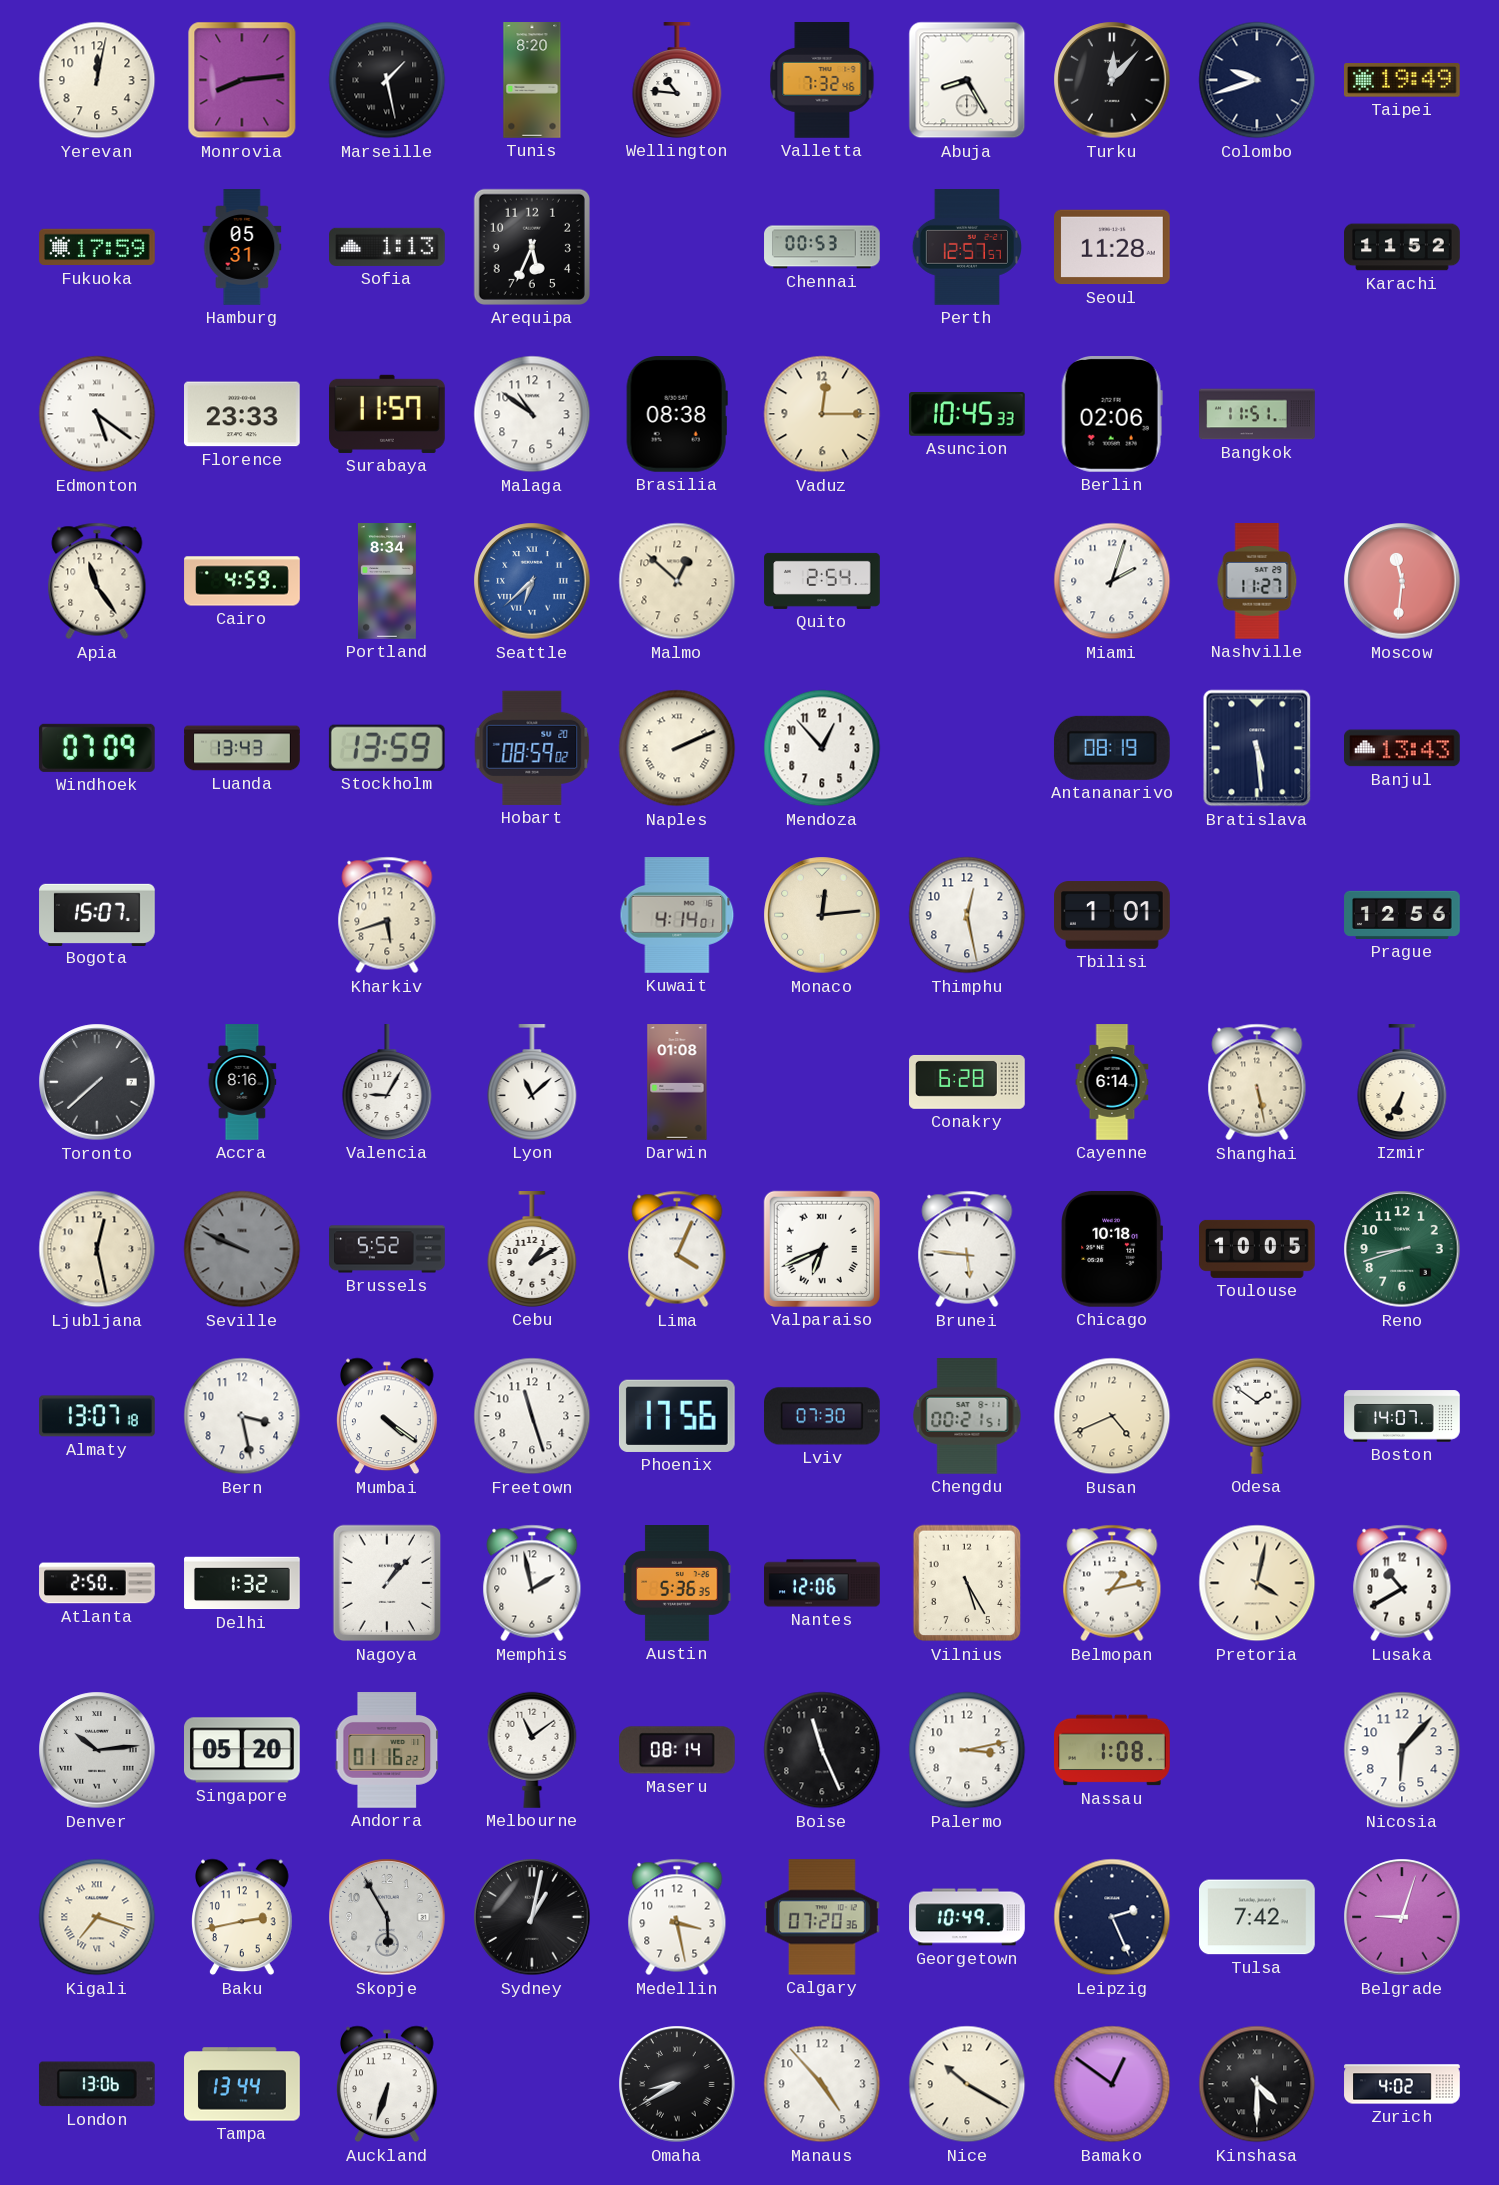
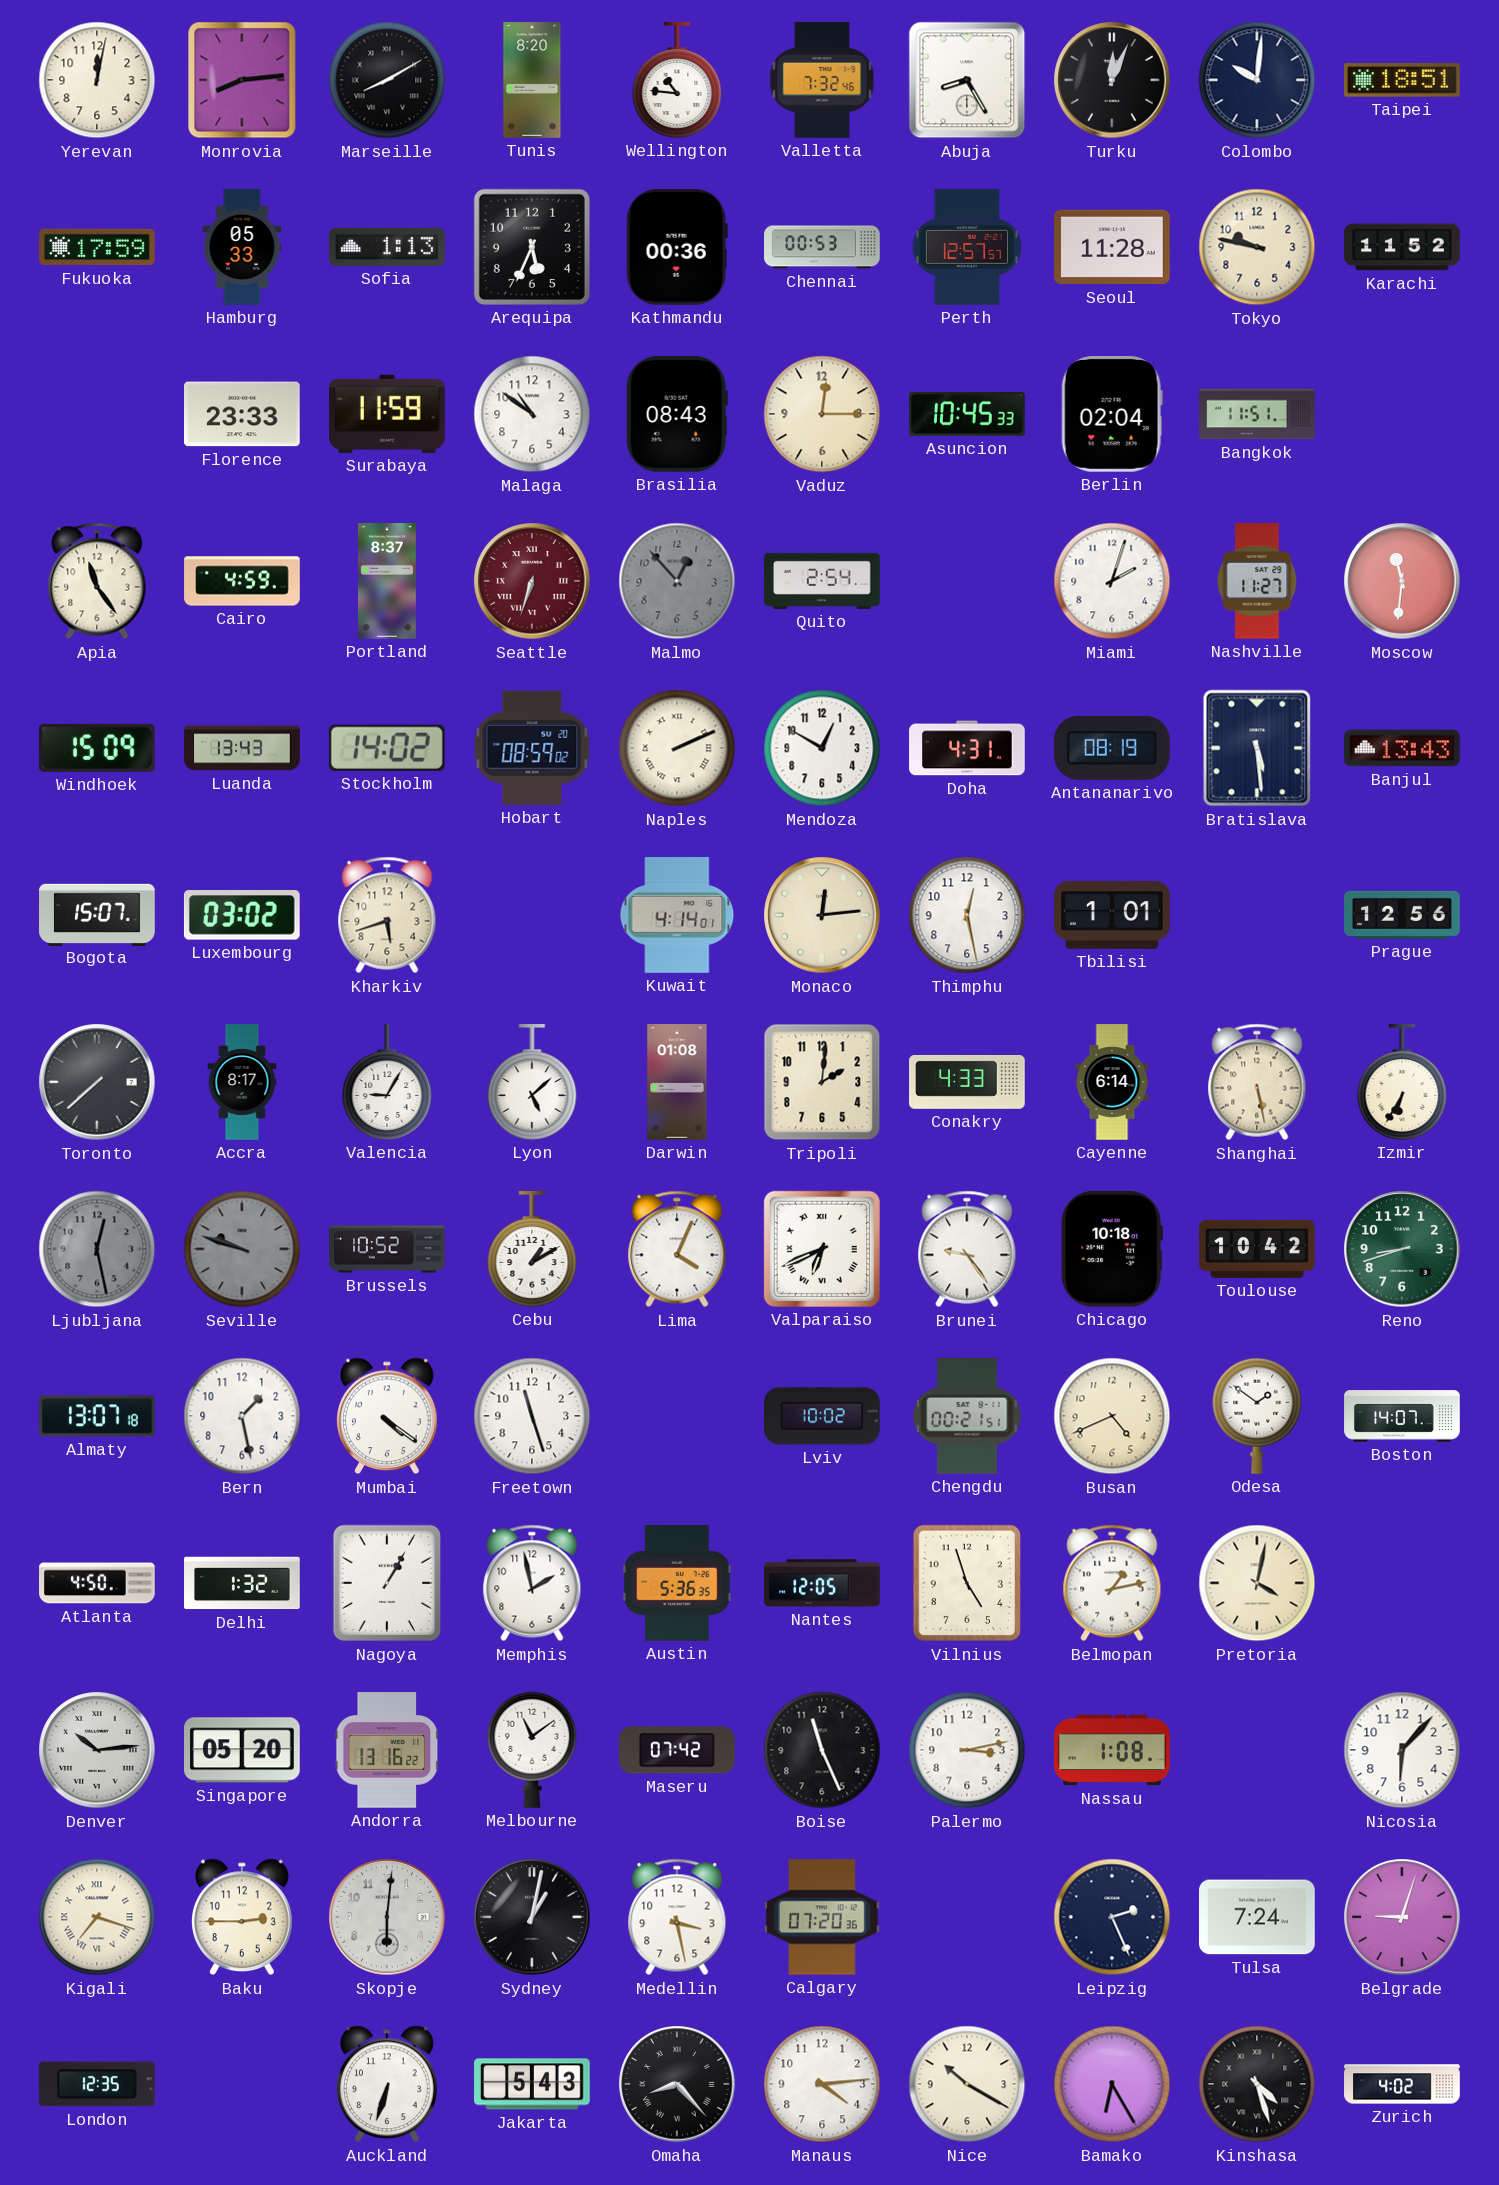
Marseille: 1:28 -> 8:10 (387, 80)
Turku: 12:07 -> 12:04 (1112, 80)
Colombo: 9:42 -> 10:01 (1257, 80)
Taipei: 19:49 -> 18:51 (1403, 80)
Hamburg: 05:31 -> 05:33 (242, 247)
Kathmandu: none -> 00:36 (677, 248)
Tokyo: none -> 9:47 (1257, 247)
Edmonton: 5:21 -> none (97, 414)
Surabaya: 11:57 -> 11:59 (387, 414)
Brasilia: 08:38 -> 08:43 (677, 415)
Berlin: 02:06 -> 02:04 (1112, 415)
Portland: 8:34 -> 8:37 (387, 581)
Seattle: 6:38 -> 6:33 (532, 581)
Seattle dial: blue -> burgundy (532, 581)
Malmo: 12:52 -> 12:53 (677, 581)
Malmo dial: cream -> grey (677, 581)
Windhoek: 07:09 -> 15:09 (97, 748)
Stockholm: 13:59 -> 14:02 (387, 748)
Mendoza: 12:53 -> 12:50 (822, 748)
Doha: none -> 4:31 (967, 748)
Luxembourg: none -> 03:02 (242, 916)
Accra: 8:16 -> 8:17 (242, 1082)
Lyon: 11:08 -> 5:08 (532, 1082)
Tripoli: none -> 2:01 (822, 1082)
Conakry: 6:28 -> 4:33 (967, 1082)
Ljubljana dial: cream -> grey (97, 1249)
Seville: 9:49 -> 9:48 (242, 1249)
Brussels: 5:52 -> 10:52 (387, 1249)
Brunei: 5:46 -> 9:24 (967, 1249)
Toulouse: 10:05 -> 10:42 (1257, 1249)
Bern: 3:28 -> 1:28 (242, 1416)
Phoenix: 17:56 -> none (677, 1416)
Lviv: 07:30 -> 10:02 (823, 1416)
Atlanta: 2:50 -> 4:50 (97, 1583)
Nagoya: 1:07 -> 1:05 (387, 1583)
Nantes: 12:06 -> 12:05 (822, 1583)
Vilnius: 5:25 -> 4:57 (967, 1583)
Lusaka: 10:40 -> none (1402, 1583)
Andorra: 01:16 -> 13:16 (387, 1750)
Maseru: 08:14 -> 07:42 (678, 1750)
Baku: 2:43 -> 2:45 (243, 1917)
Skopje: 5:55 -> 6:01 (387, 1917)
Georgetown: 10:49 -> none (967, 1917)
Tulsa: 7:42 -> 7:24 (1258, 1917)
London: 13:06 -> 12:35 (97, 2084)
Tampa: 13:44 -> none (242, 2084)
Jakarta: none -> 5:43 (532, 2084)
Omaha: 8:40 -> 8:23 (677, 2084)
Manaus: 4:53 -> 4:14 (822, 2084)
Bamako: 12:51 -> 6:25 (1112, 2084)
Kinshasa: 4:30 -> 4:27 (1257, 2084)
